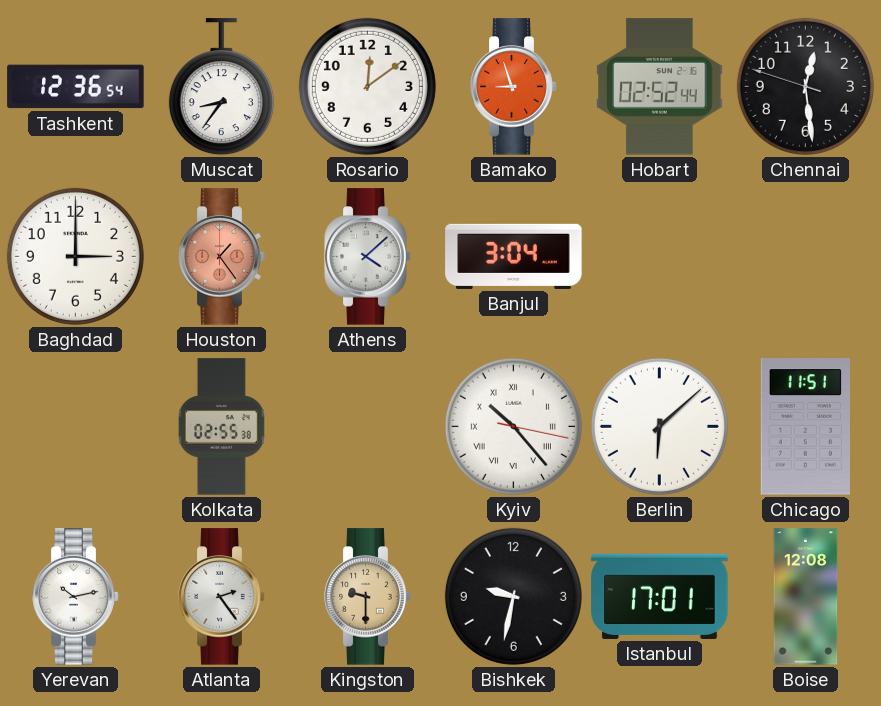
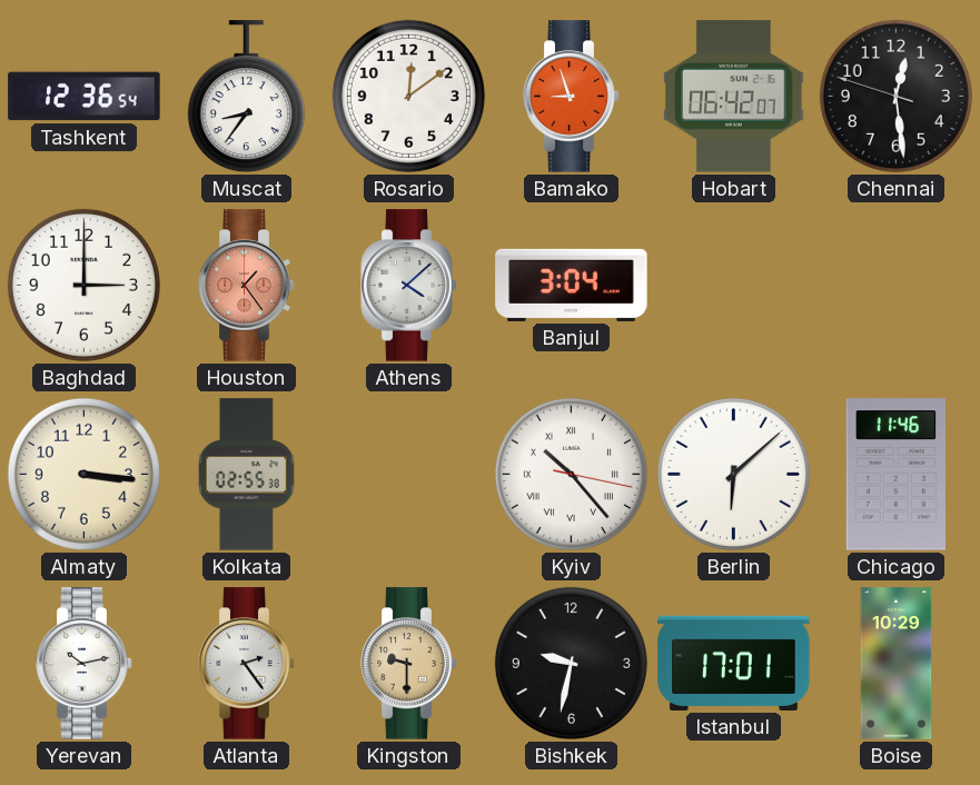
Hobart: 02:52 -> 06:42 (734, 97)
Almaty: none -> 3:16 (83, 474)
Chicago: 11:51 -> 11:46 (895, 475)
Boise: 12:08 -> 10:29 (897, 664)
